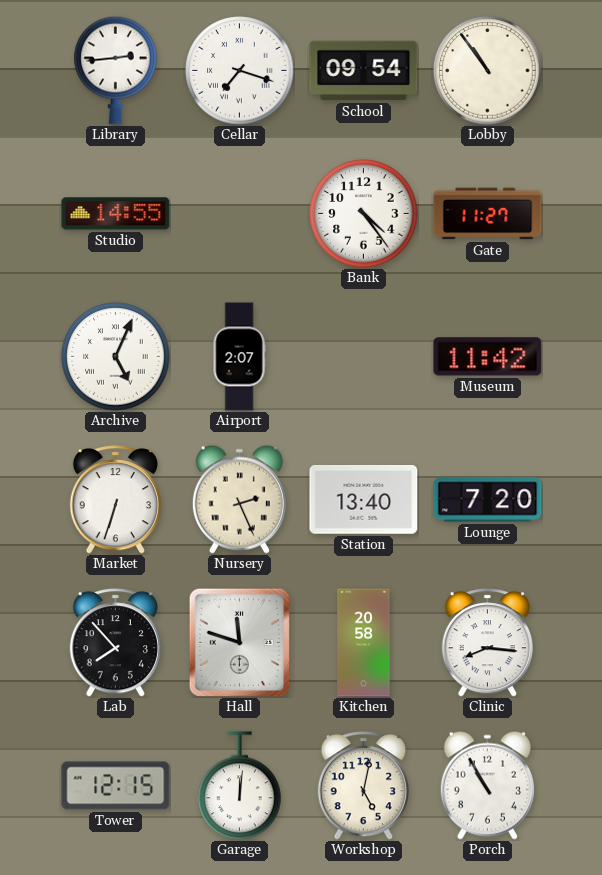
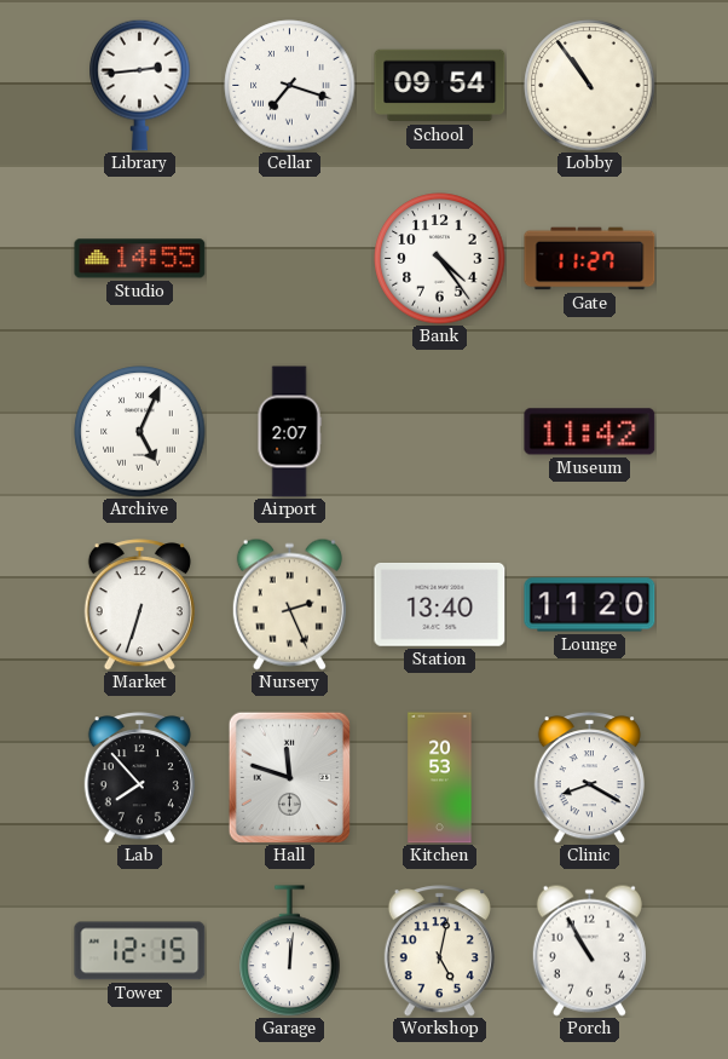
Lounge: 7:20 -> 11:20 (590, 605)
Kitchen: 20:58 -> 20:53 (440, 778)
Clinic: 8:16 -> 8:20 (589, 778)
